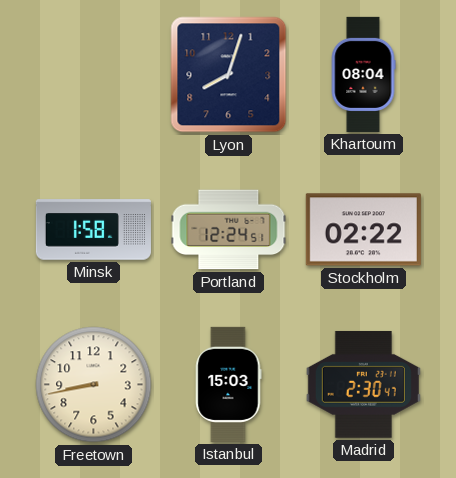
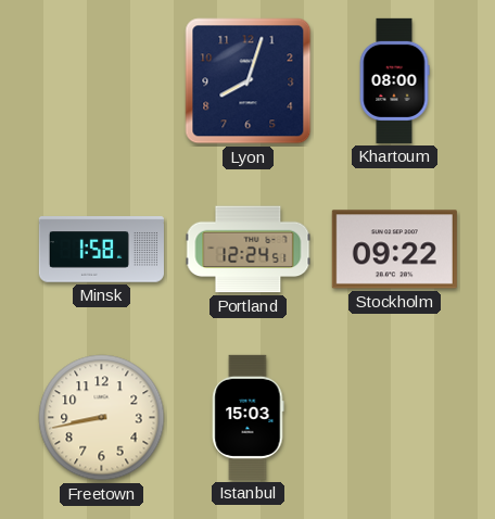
Khartoum: 08:04 -> 08:00 (394, 80)
Stockholm: 02:22 -> 09:22 (394, 250)
Madrid: 2:30 -> none (363, 384)
